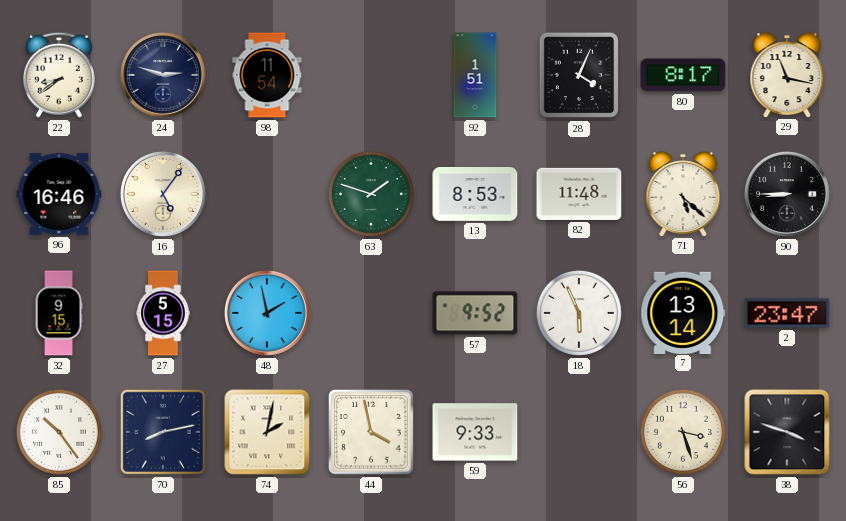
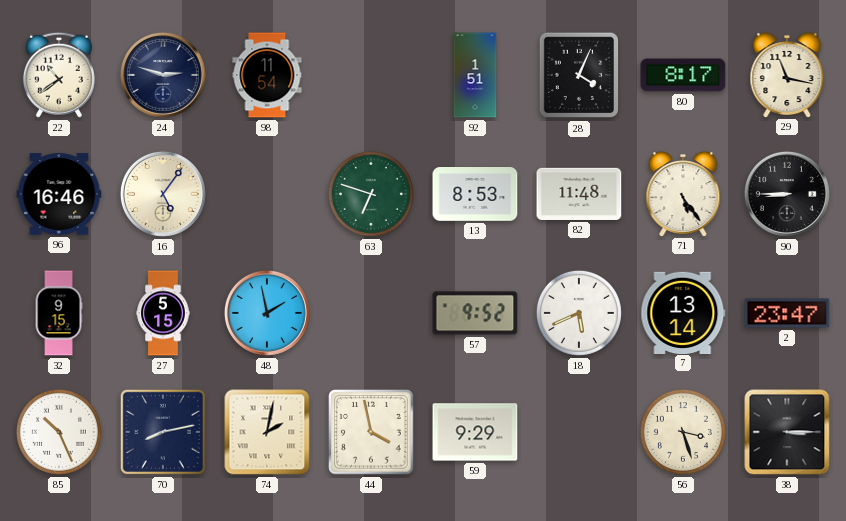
22: 8:39 -> 10:39 (59, 75)
63: 1:48 -> 6:48 (371, 194)
71: 5:22 -> 5:24 (683, 194)
18: 5:56 -> 5:41 (579, 313)
85: 10:24 -> 10:26 (59, 432)
59: 9:33 -> 9:29 (475, 432)
38: 3:48 -> 3:15 (787, 432)
